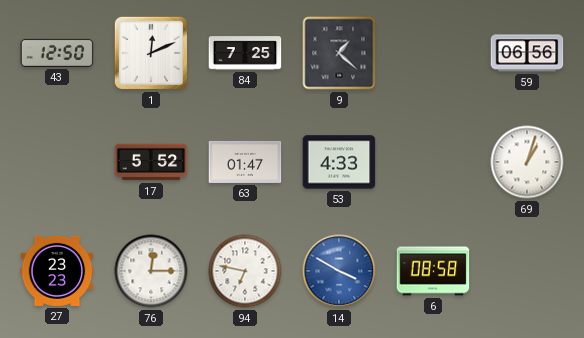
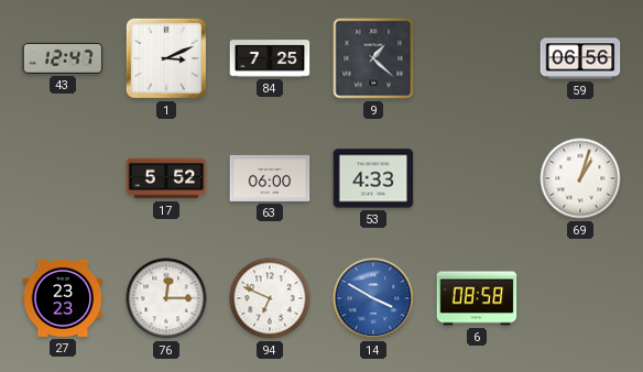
43: 12:50 -> 12:47 (63, 58)
1: 12:11 -> 3:11 (166, 58)
63: 01:47 -> 06:00 (270, 178)
94: 6:47 -> 6:49 (270, 298)
